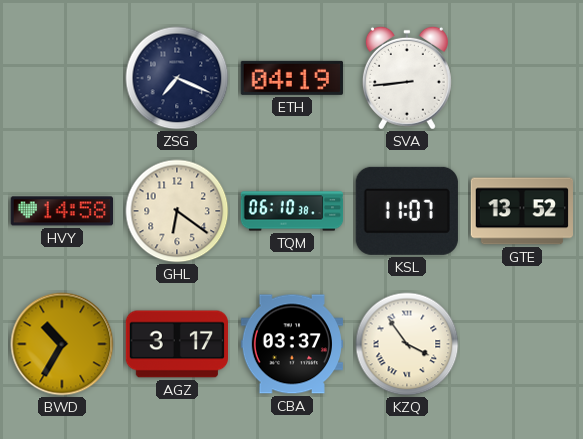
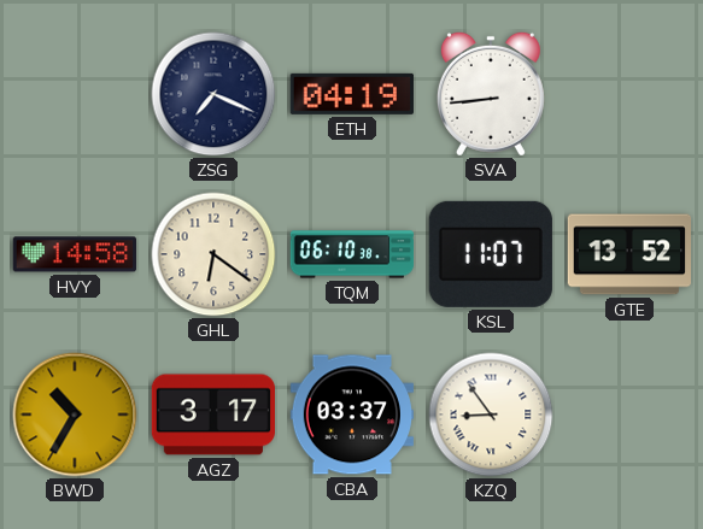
KZQ: 3:54 -> 8:54 (491, 415)
